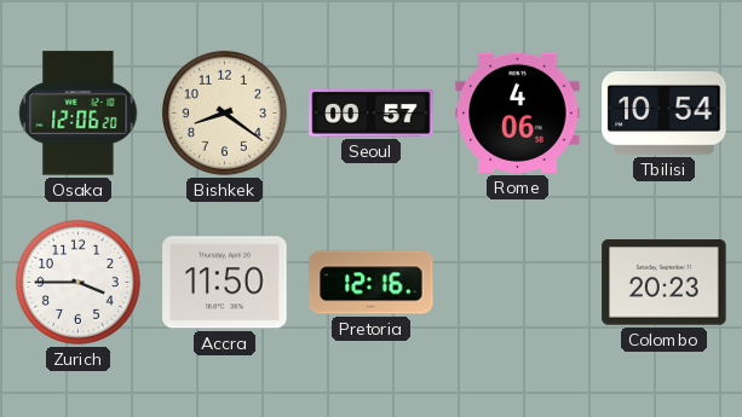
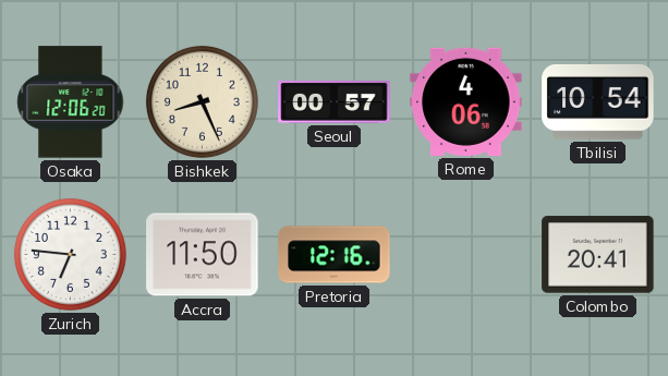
Bishkek: 8:21 -> 8:26 (202, 101)
Zurich: 3:45 -> 6:46 (70, 254)
Colombo: 20:23 -> 20:41 (598, 255)
